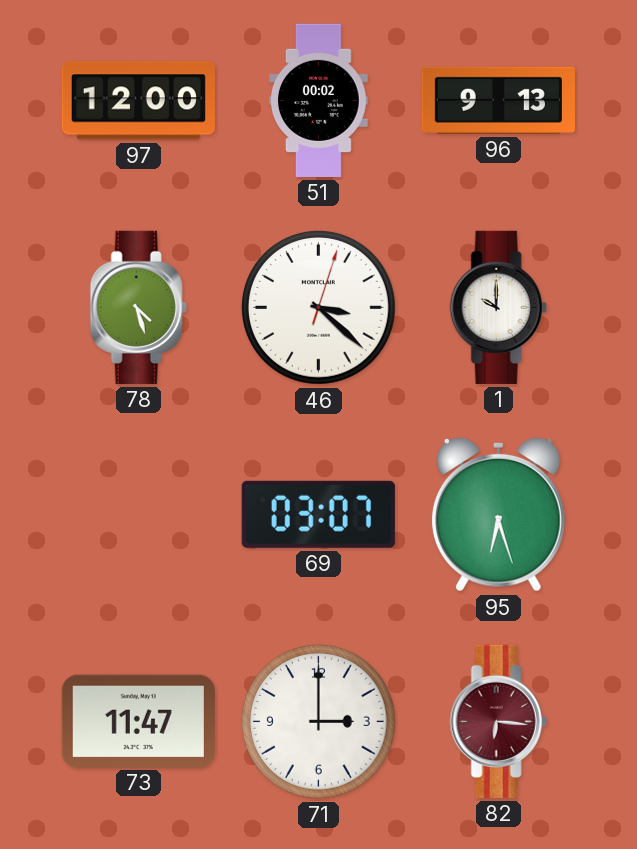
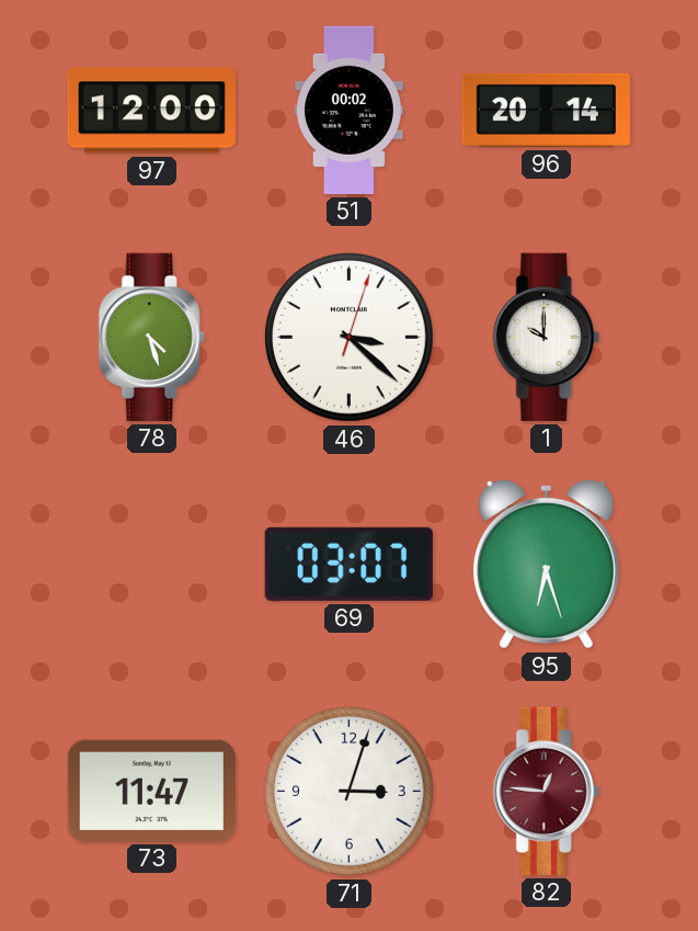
96: 9:13 -> 20:14 (546, 110)
71: 3:00 -> 3:03 (348, 791)
82: 6:16 -> 12:46 (546, 791)
